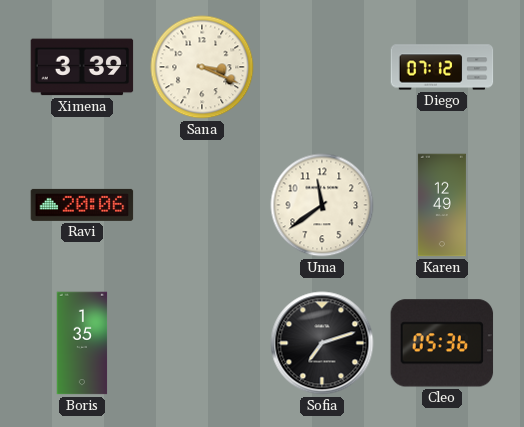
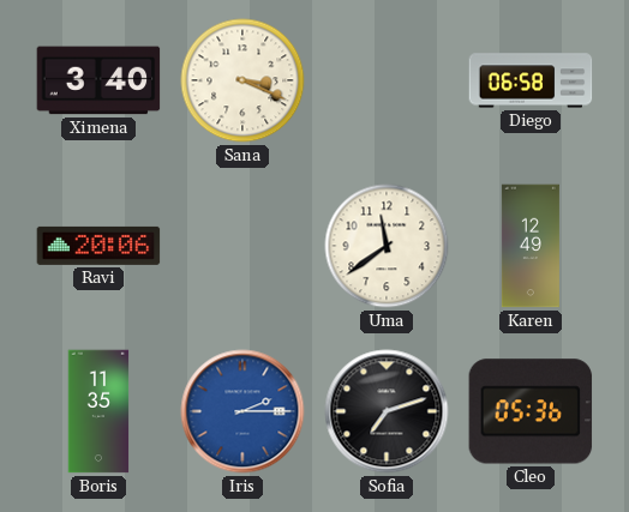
Ximena: 3:39 -> 3:40 (98, 80)
Diego: 07:12 -> 06:58 (531, 80)
Boris: 1:35 -> 11:35 (98, 411)
Iris: none -> 2:15 (242, 411)
